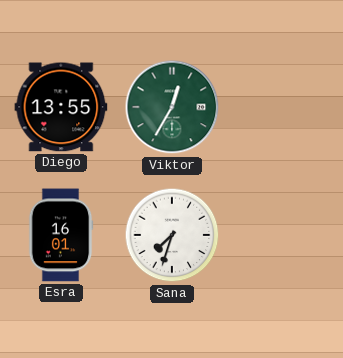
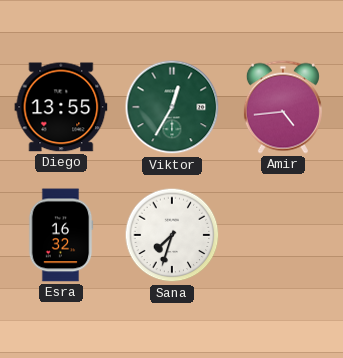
Amir: none -> 4:44 (283, 107)
Esra: 16:01 -> 16:32 (61, 235)
